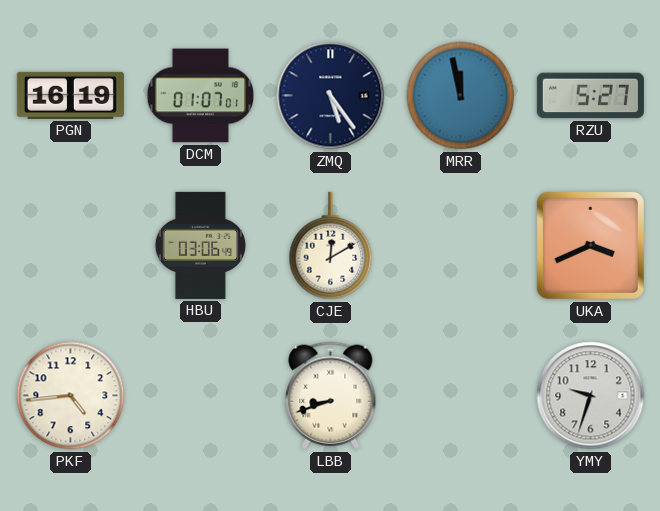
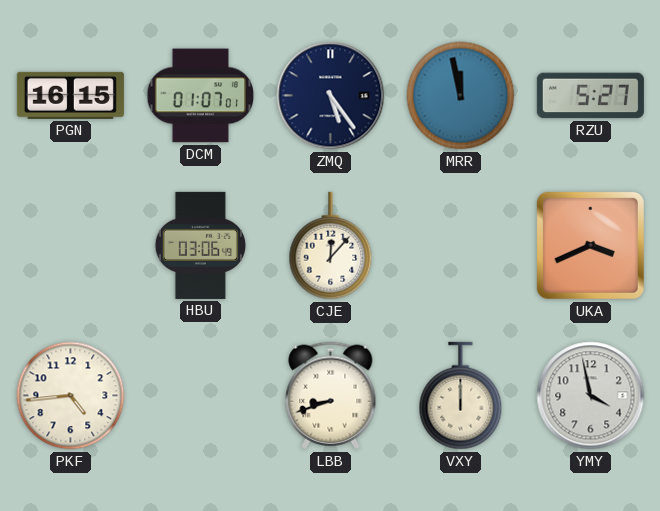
PGN: 16:19 -> 16:15 (70, 95)
CJE: 12:10 -> 12:07 (331, 246)
VXY: none -> 12:00 (461, 396)
YMY: 9:33 -> 3:58 (591, 396)
